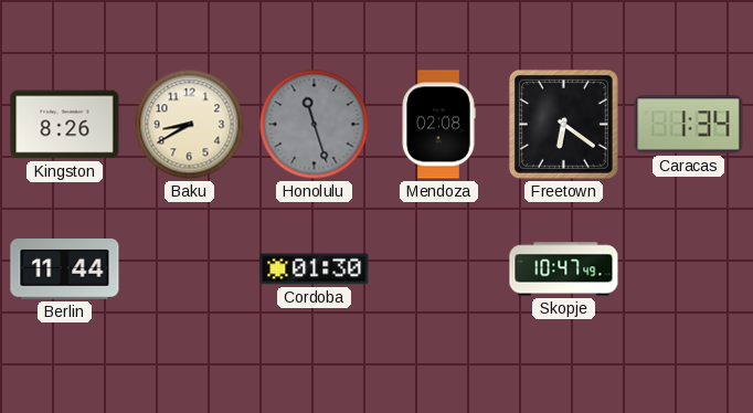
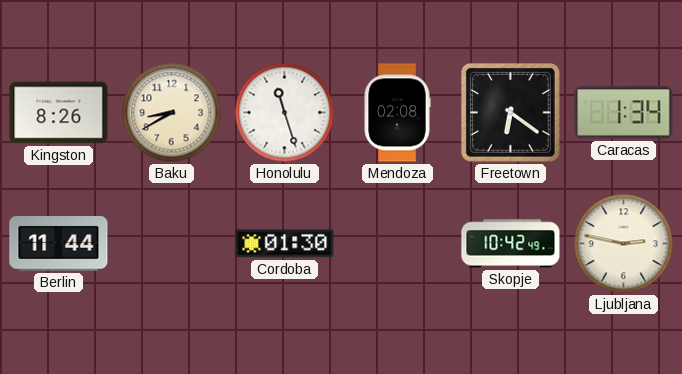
Honolulu dial: grey -> white (285, 113)
Skopje: 10:47 -> 10:42 (511, 244)
Ljubljana: none -> 2:47 (624, 244)
